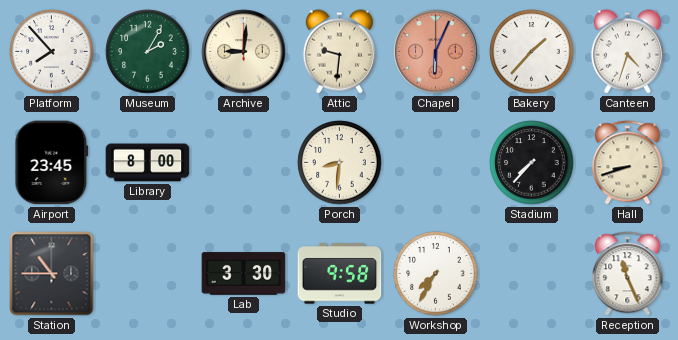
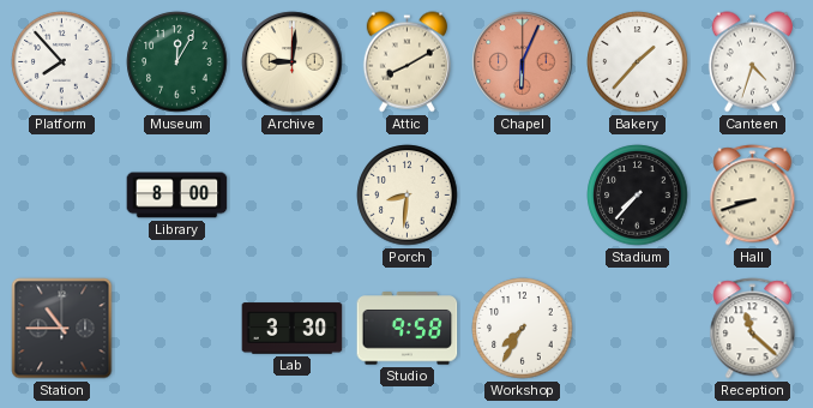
Museum: 2:05 -> 12:05 (177, 62)
Attic: 9:31 -> 8:10 (406, 62)
Airport: 23:45 -> none (52, 163)
Reception: 11:26 -> 11:22 (753, 329)
